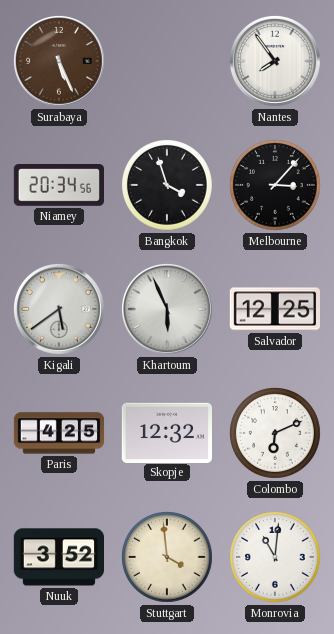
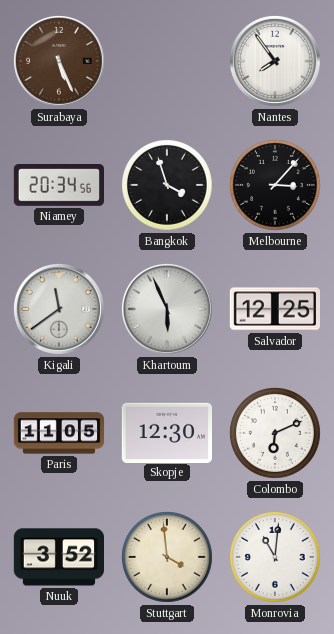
Kigali: 5:39 -> 11:39 (59, 309)
Paris: 4:25 -> 11:05 (59, 433)
Skopje: 12:32 -> 12:30 (166, 432)
